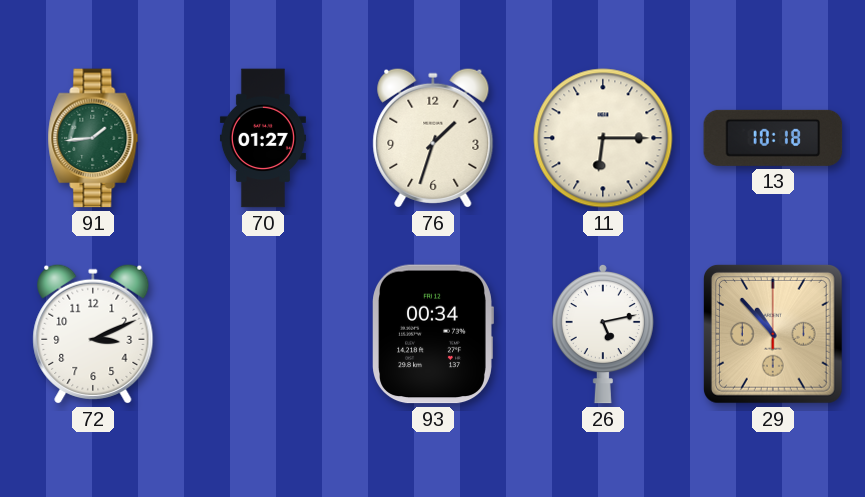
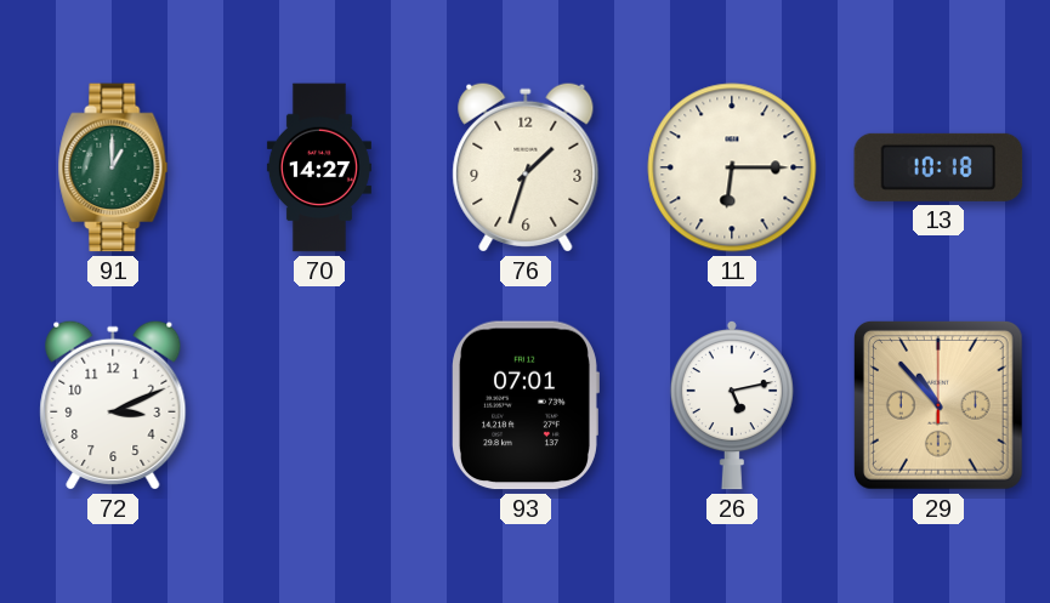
91: 1:44 -> 1:00 (113, 167)
70: 01:27 -> 14:27 (319, 167)
93: 00:34 -> 07:01 (526, 405)
